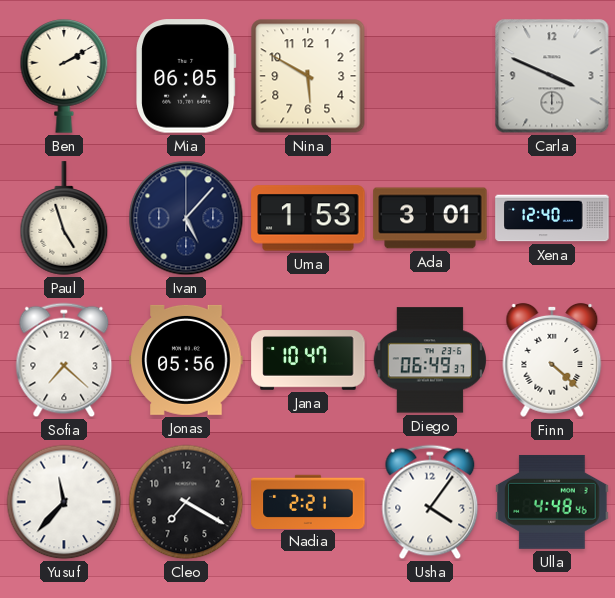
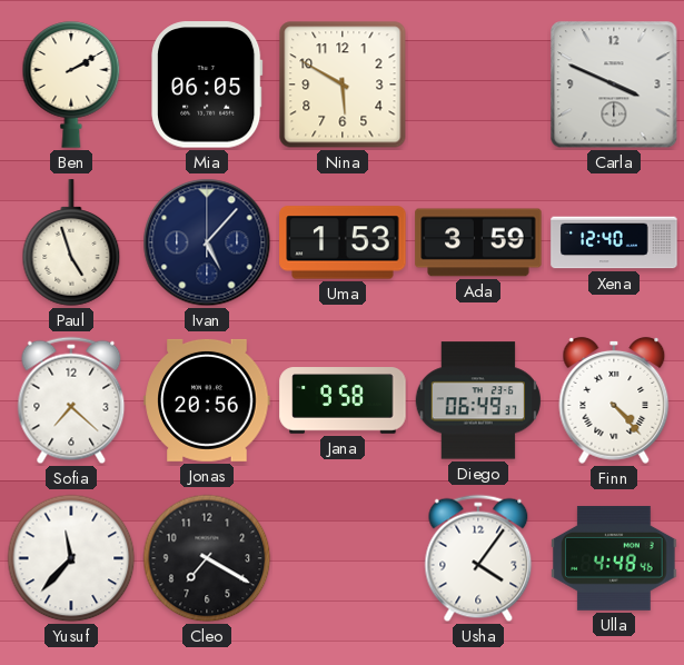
Ada: 3:01 -> 3:59 (478, 242)
Jonas: 05:56 -> 20:56 (207, 400)
Jana: 10:47 -> 9:58 (343, 400)
Finn: 4:22 -> 4:23 (614, 400)
Nadia: 2:21 -> none (308, 501)
